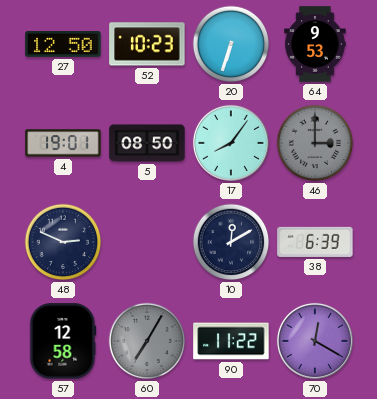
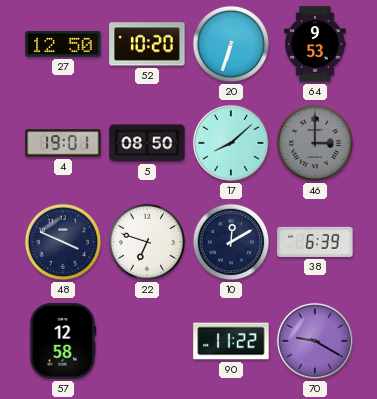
52: 10:23 -> 10:20 (147, 44)
17: 8:06 -> 8:08 (231, 143)
48: 2:49 -> 3:49 (63, 242)
22: none -> 6:48 (147, 242)
60: 7:05 -> none (147, 341)
70: 12:20 -> 9:20 (315, 341)
